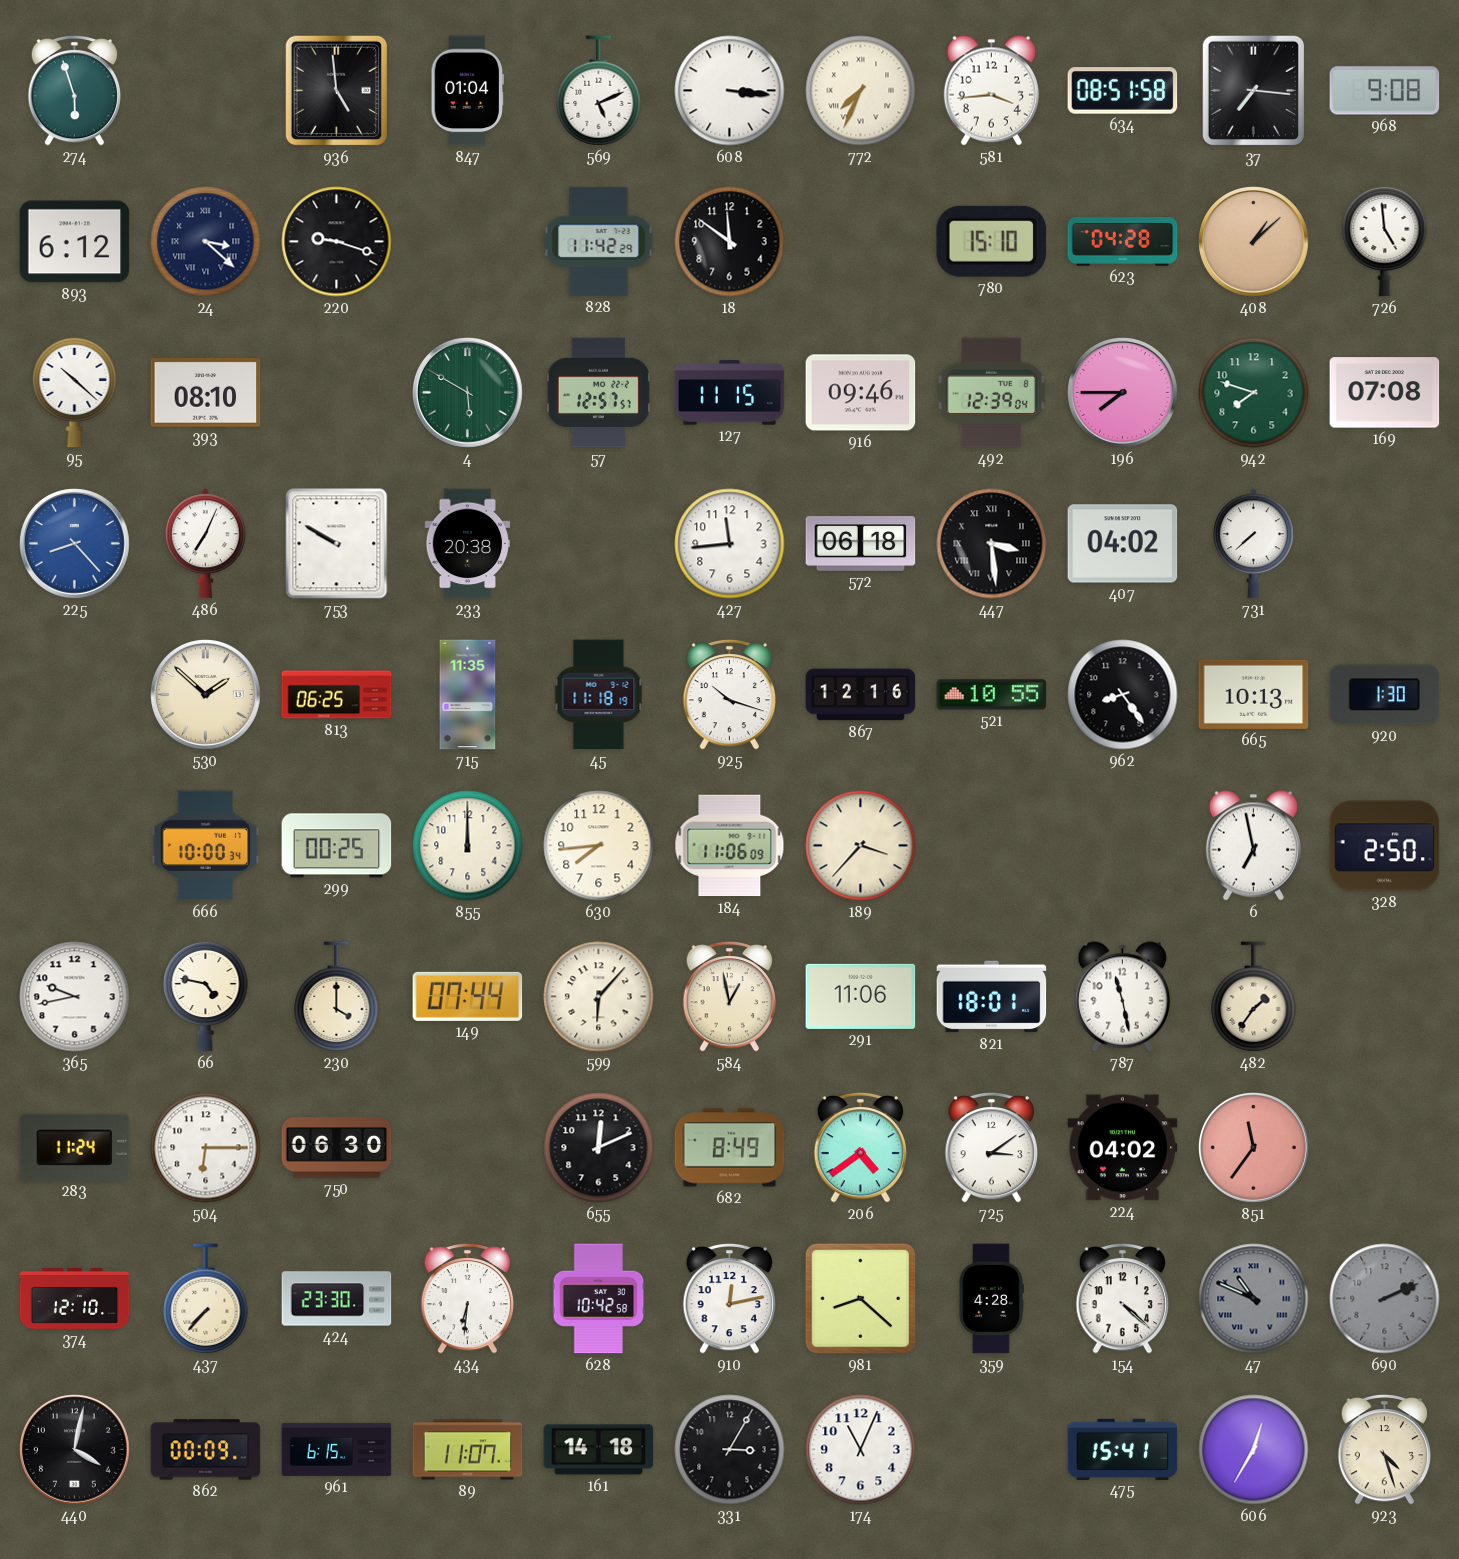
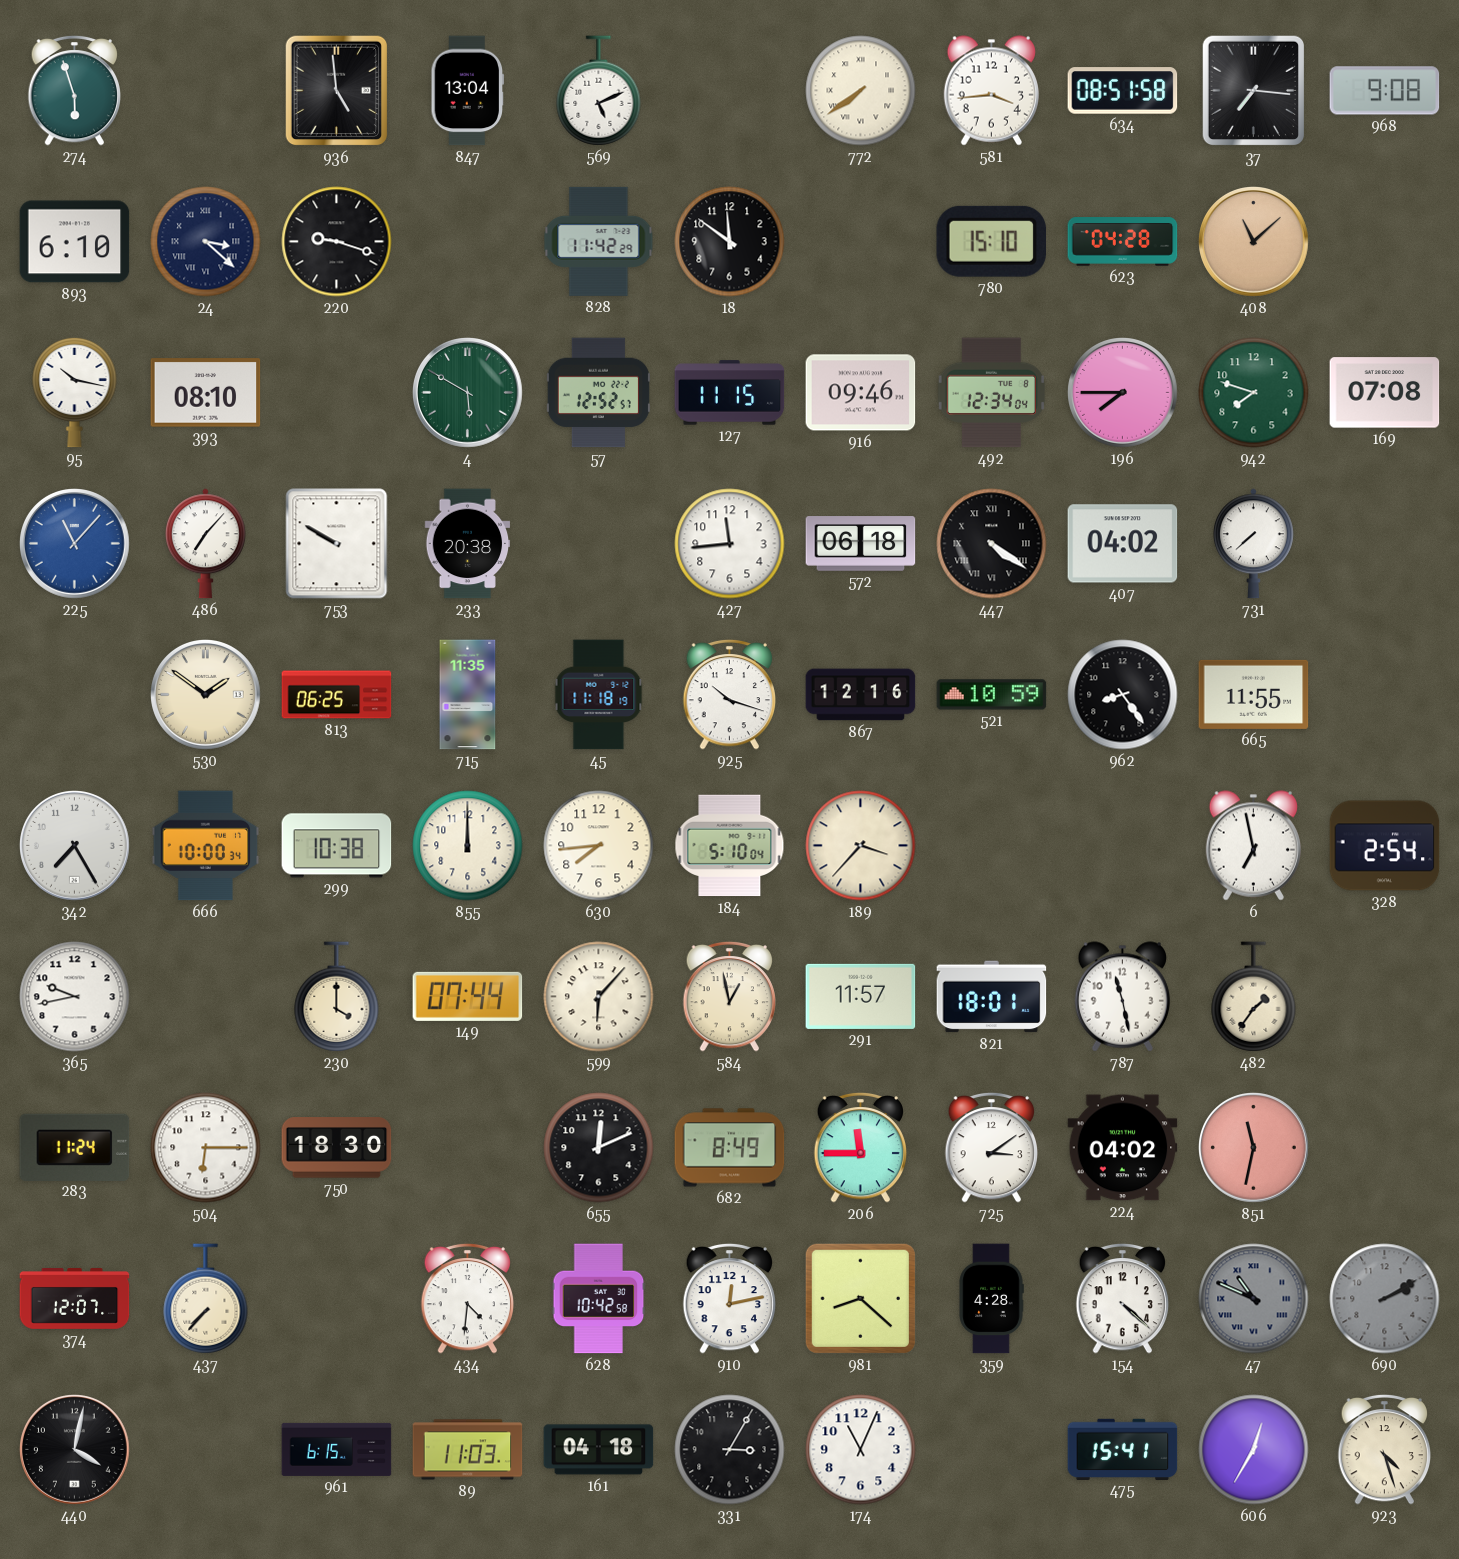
847: 01:04 -> 13:04 (468, 91)
608: 3:16 -> none (730, 91)
772: 7:34 -> 7:39 (861, 91)
893: 6:12 -> 6:10 (75, 242)
408: 1:08 -> 11:08 (1254, 242)
726: 4:59 -> none (1385, 241)
95: 10:22 -> 10:17 (75, 392)
57: 12:57 -> 12:52 (598, 393)
492: 12:39 -> 12:34 (991, 393)
225: 8:23 -> 11:07 (75, 544)
486: 7:04 -> 7:07 (205, 544)
447: 3:29 -> 4:21 (992, 544)
530: 1:52 -> 1:51 (206, 695)
521: 10:55 -> 10:59 (992, 695)
665: 10:13 -> 11:55 (1254, 694)
920: 1:30 -> none (1385, 695)
342: none -> 7:25 (75, 846)
299: 00:25 -> 10:38 (337, 846)
184: 11:06 -> 5:10 (730, 846)
328: 2:50 -> 2:54 (1385, 846)
66: 4:47 -> none (206, 996)
291: 11:06 -> 11:57 (861, 996)
750: 06:30 -> 18:30 (337, 1148)
206: 4:39 -> 11:45 (861, 1147)
851: 11:36 -> 11:32 (1254, 1148)
374: 12:10 -> 12:07 (75, 1299)
424: 23:30 -> none (337, 1299)
434: 6:31 -> 4:31 (468, 1298)
690: 2:11 -> 2:10 (1385, 1299)
862: 00:09 -> none (206, 1450)
89: 11:07 -> 11:03 (468, 1450)
161: 14:18 -> 04:18 (599, 1450)
